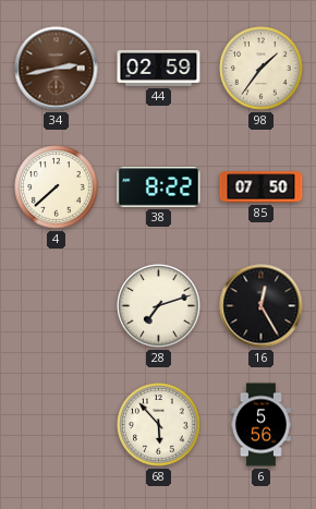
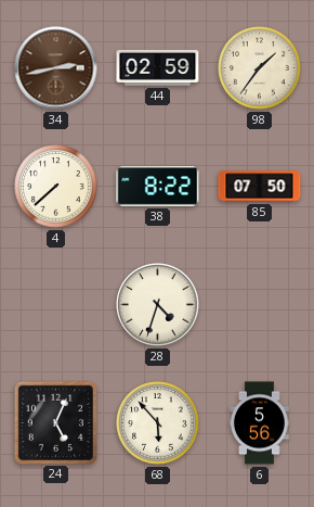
28: 7:12 -> 4:33 (158, 305)
16: 12:25 -> none (262, 306)
24: none -> 5:04 (55, 422)
